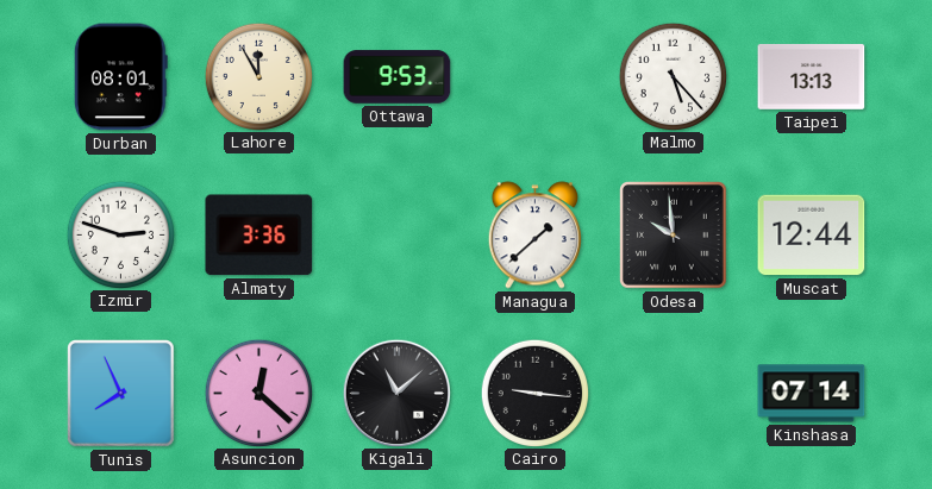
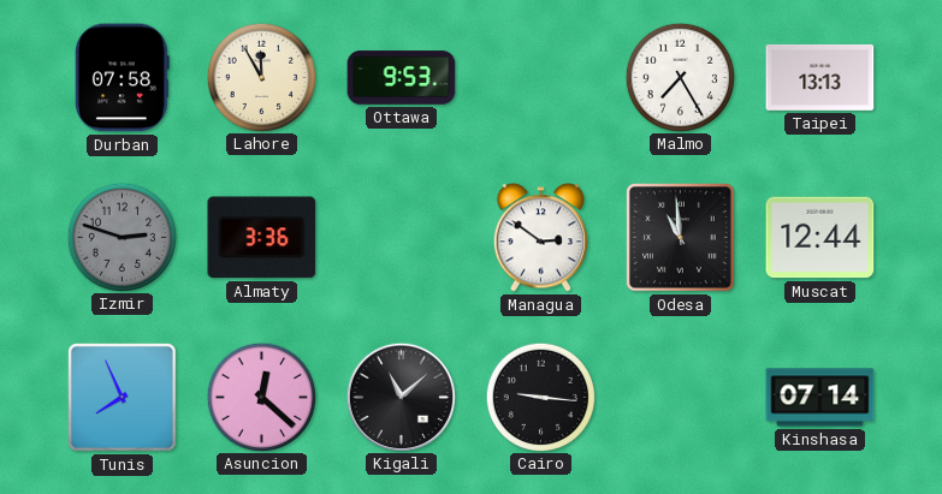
Durban: 08:01 -> 07:58 (122, 78)
Malmo: 5:23 -> 7:25 (680, 77)
Izmir dial: white -> grey (122, 237)
Managua: 1:38 -> 2:51 (540, 238)
Odesa: 9:59 -> 10:59 (681, 238)
